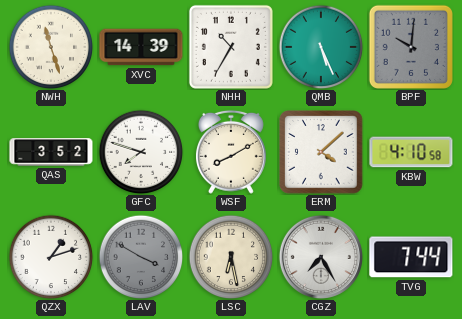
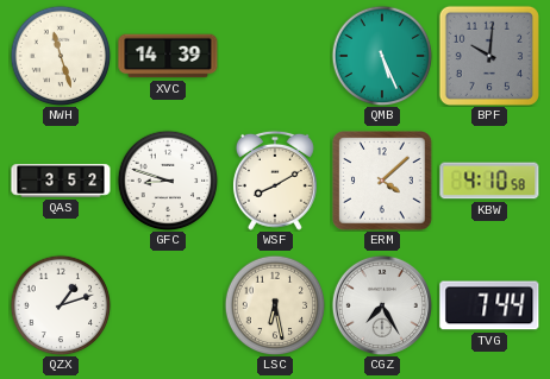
NHH: 10:35 -> none (231, 47)
GFC: 7:48 -> 8:48 (168, 181)
LAV: 3:50 -> none (141, 257)
